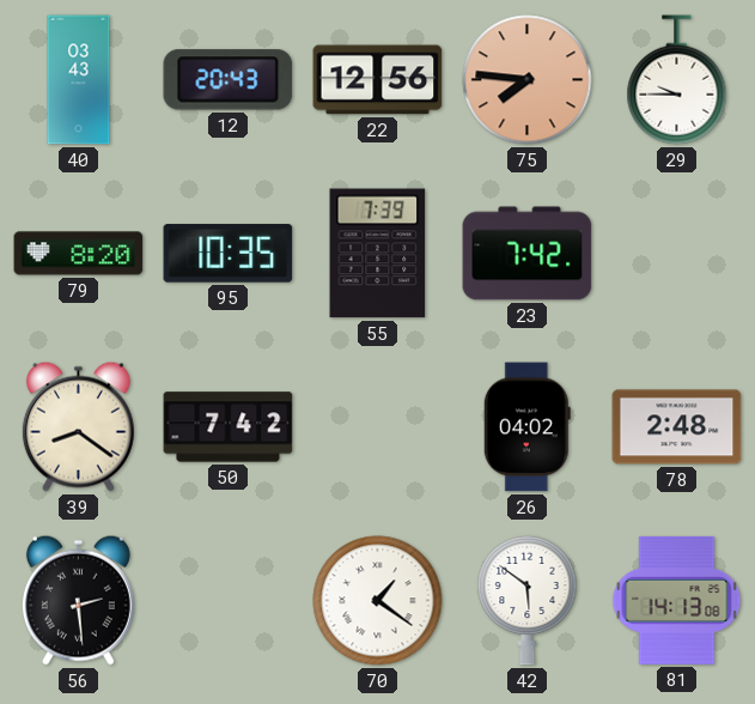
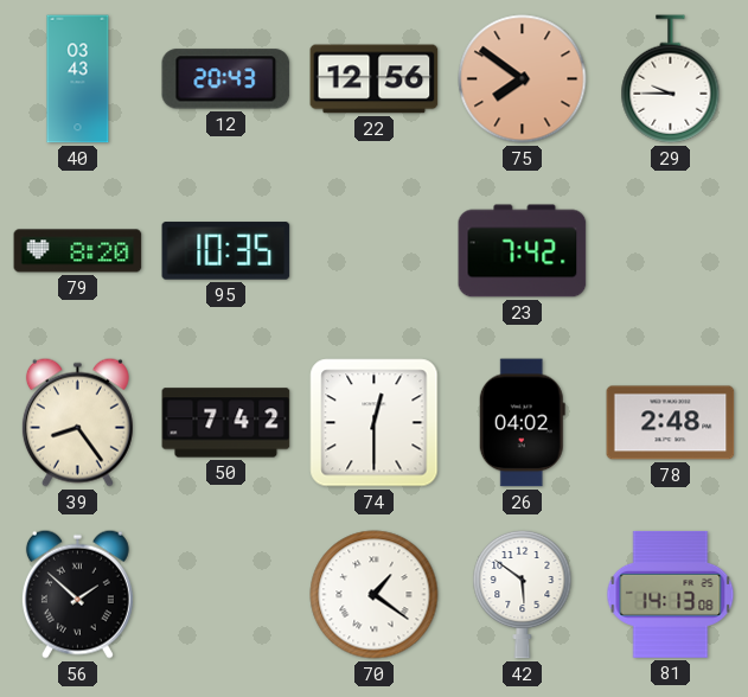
75: 7:46 -> 7:51 (523, 79)
55: 7:39 -> none (378, 254)
39: 8:21 -> 8:24 (77, 422)
74: none -> 12:30 (375, 423)
56: 2:29 -> 1:52 (77, 594)
